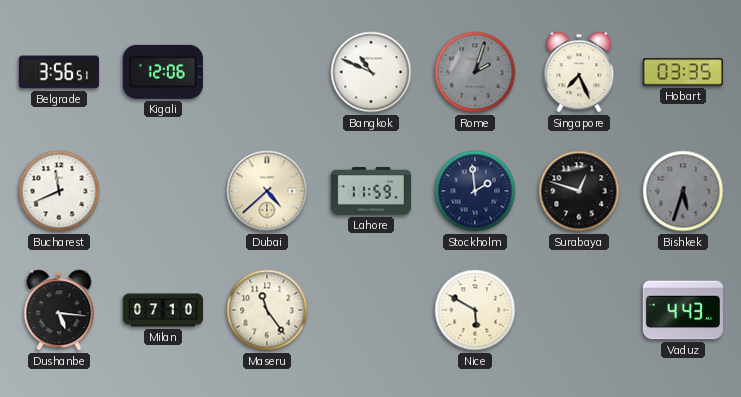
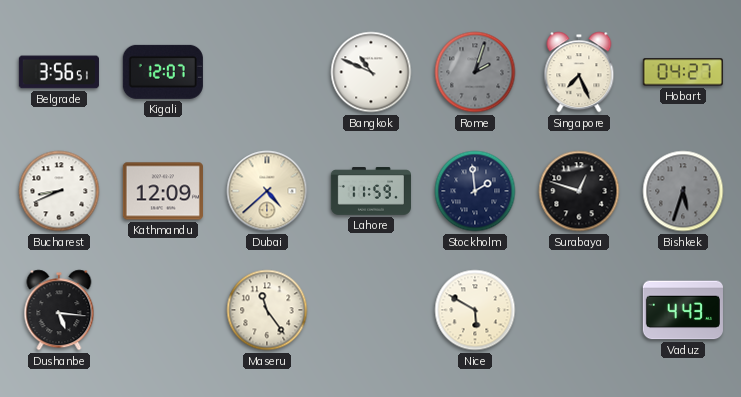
Kigali: 12:06 -> 12:07 (163, 72)
Hobart: 03:35 -> 04:27 (683, 72)
Bucharest: 11:41 -> 8:41 (59, 191)
Kathmandu: none -> 12:09 (163, 191)
Milan: 07:10 -> none (162, 310)
